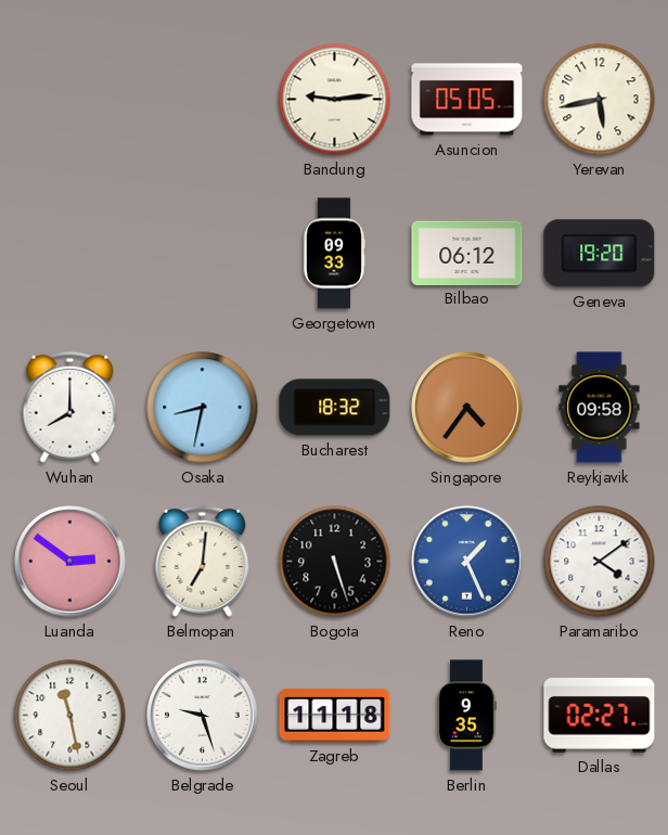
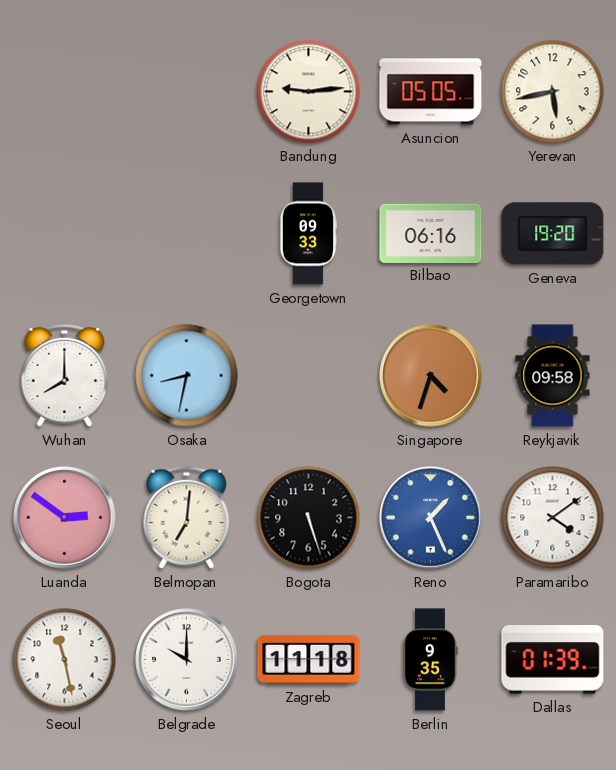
Bilbao: 06:12 -> 06:16 (431, 233)
Bucharest: 18:32 -> none (335, 408)
Singapore: 4:36 -> 4:33 (431, 376)
Belgrade: 9:27 -> 10:00 (187, 660)
Dallas: 02:27 -> 01:39 (553, 660)
